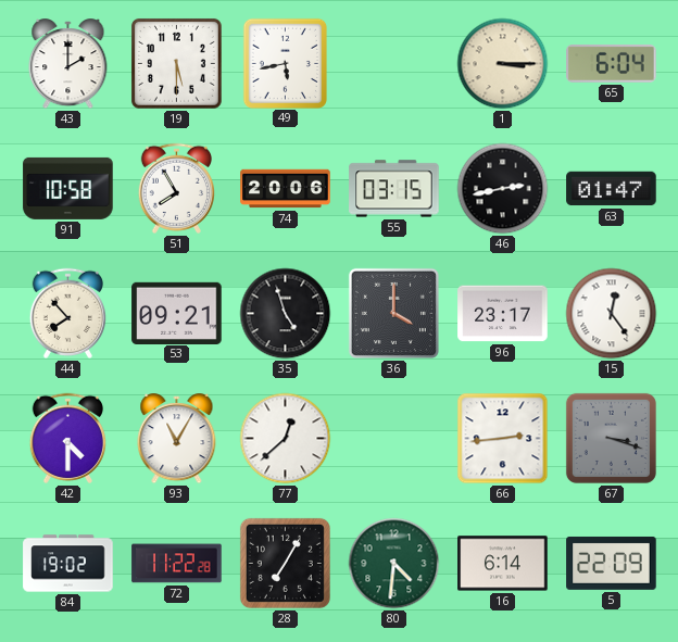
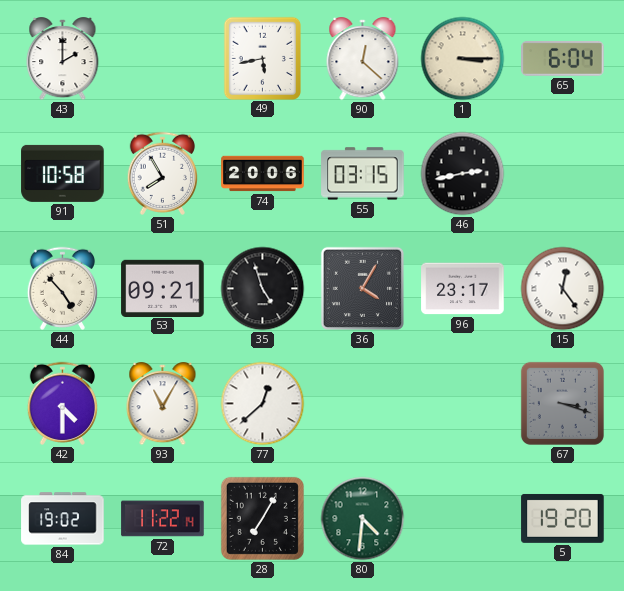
19: 5:30 -> none (176, 63)
90: none -> 12:22 (363, 59)
63: 01:47 -> none (612, 189)
44: 7:53 -> 4:53 (62, 288)
36: 4:00 -> 4:05 (362, 288)
66: 2:44 -> none (503, 439)
72: 11:22:28 -> 11:22:14 (163, 519)
16: 6:14 -> none (503, 564)
5: 22:09 -> 19:20 (563, 518)
